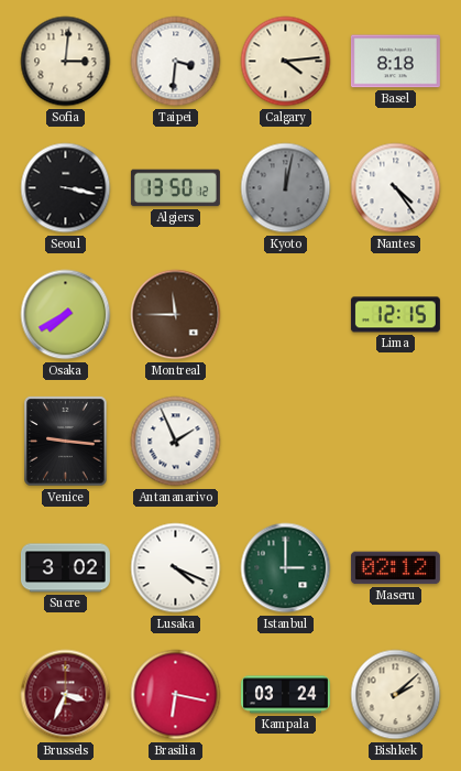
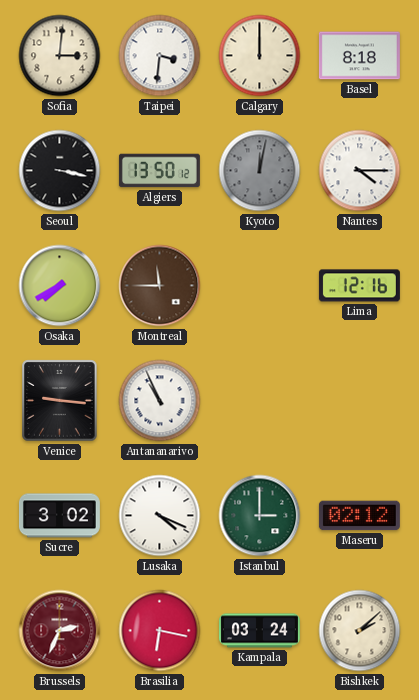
Calgary: 4:14 -> 12:00 (260, 56)
Nantes: 4:24 -> 4:15 (360, 171)
Lima: 12:15 -> 12:16 (359, 286)
Antananarivo: 1:56 -> 10:56 (160, 401)
Brussels: 3:34 -> 2:34 (60, 631)
